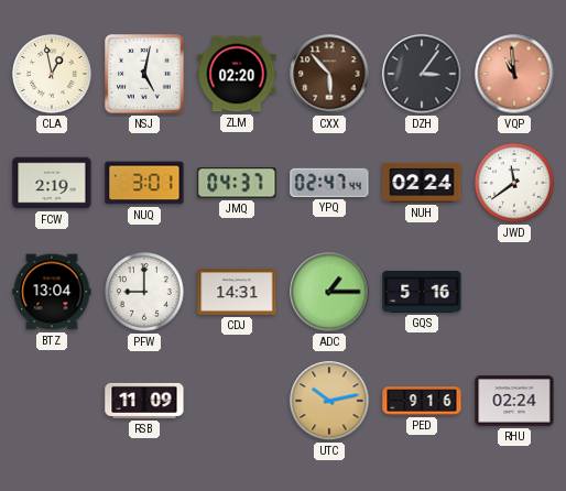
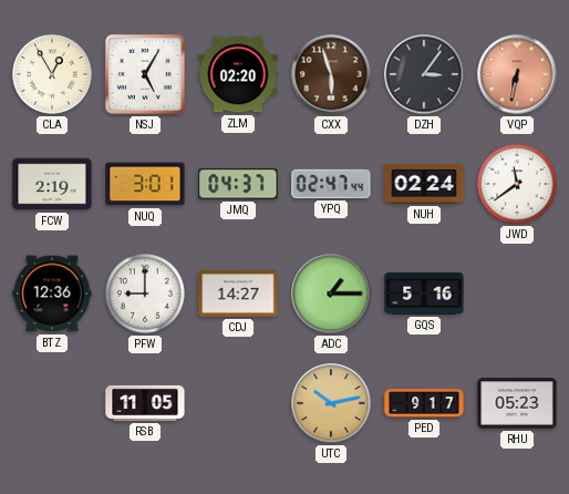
CLA: 12:58 -> 12:55 (52, 74)
NSJ: 5:02 -> 5:05 (145, 74)
CXX: 5:53 -> 5:57 (331, 74)
VQP: 10:59 -> 6:32 (517, 74)
BTZ: 13:04 -> 12:36 (52, 294)
CDJ: 14:31 -> 14:27 (238, 294)
RSB: 11:09 -> 11:05 (145, 403)
PED: 9:16 -> 9:17 (424, 403)
RHU: 02:24 -> 05:23 (517, 403)
